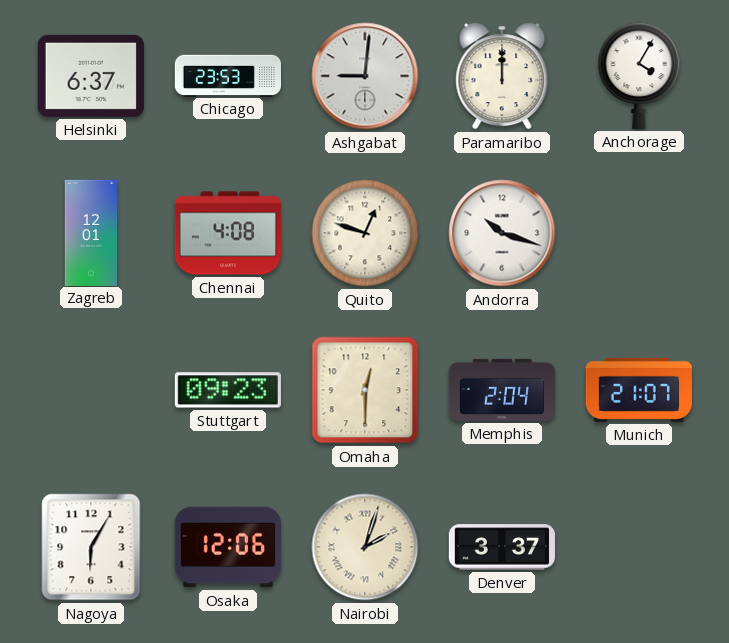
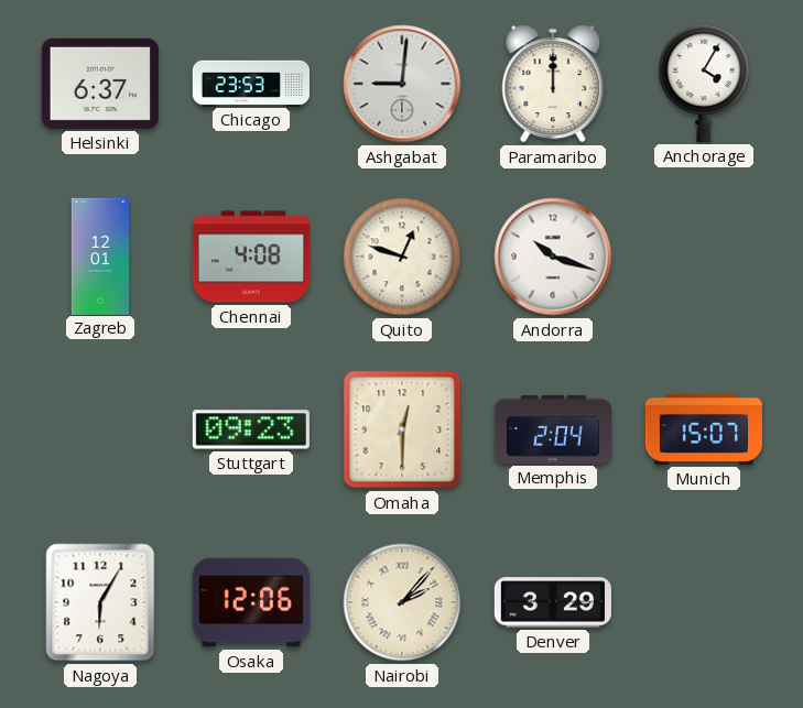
Munich: 21:07 -> 15:07 (704, 429)
Nairobi: 2:03 -> 2:07 (402, 602)
Denver: 3:37 -> 3:29 (552, 602)
